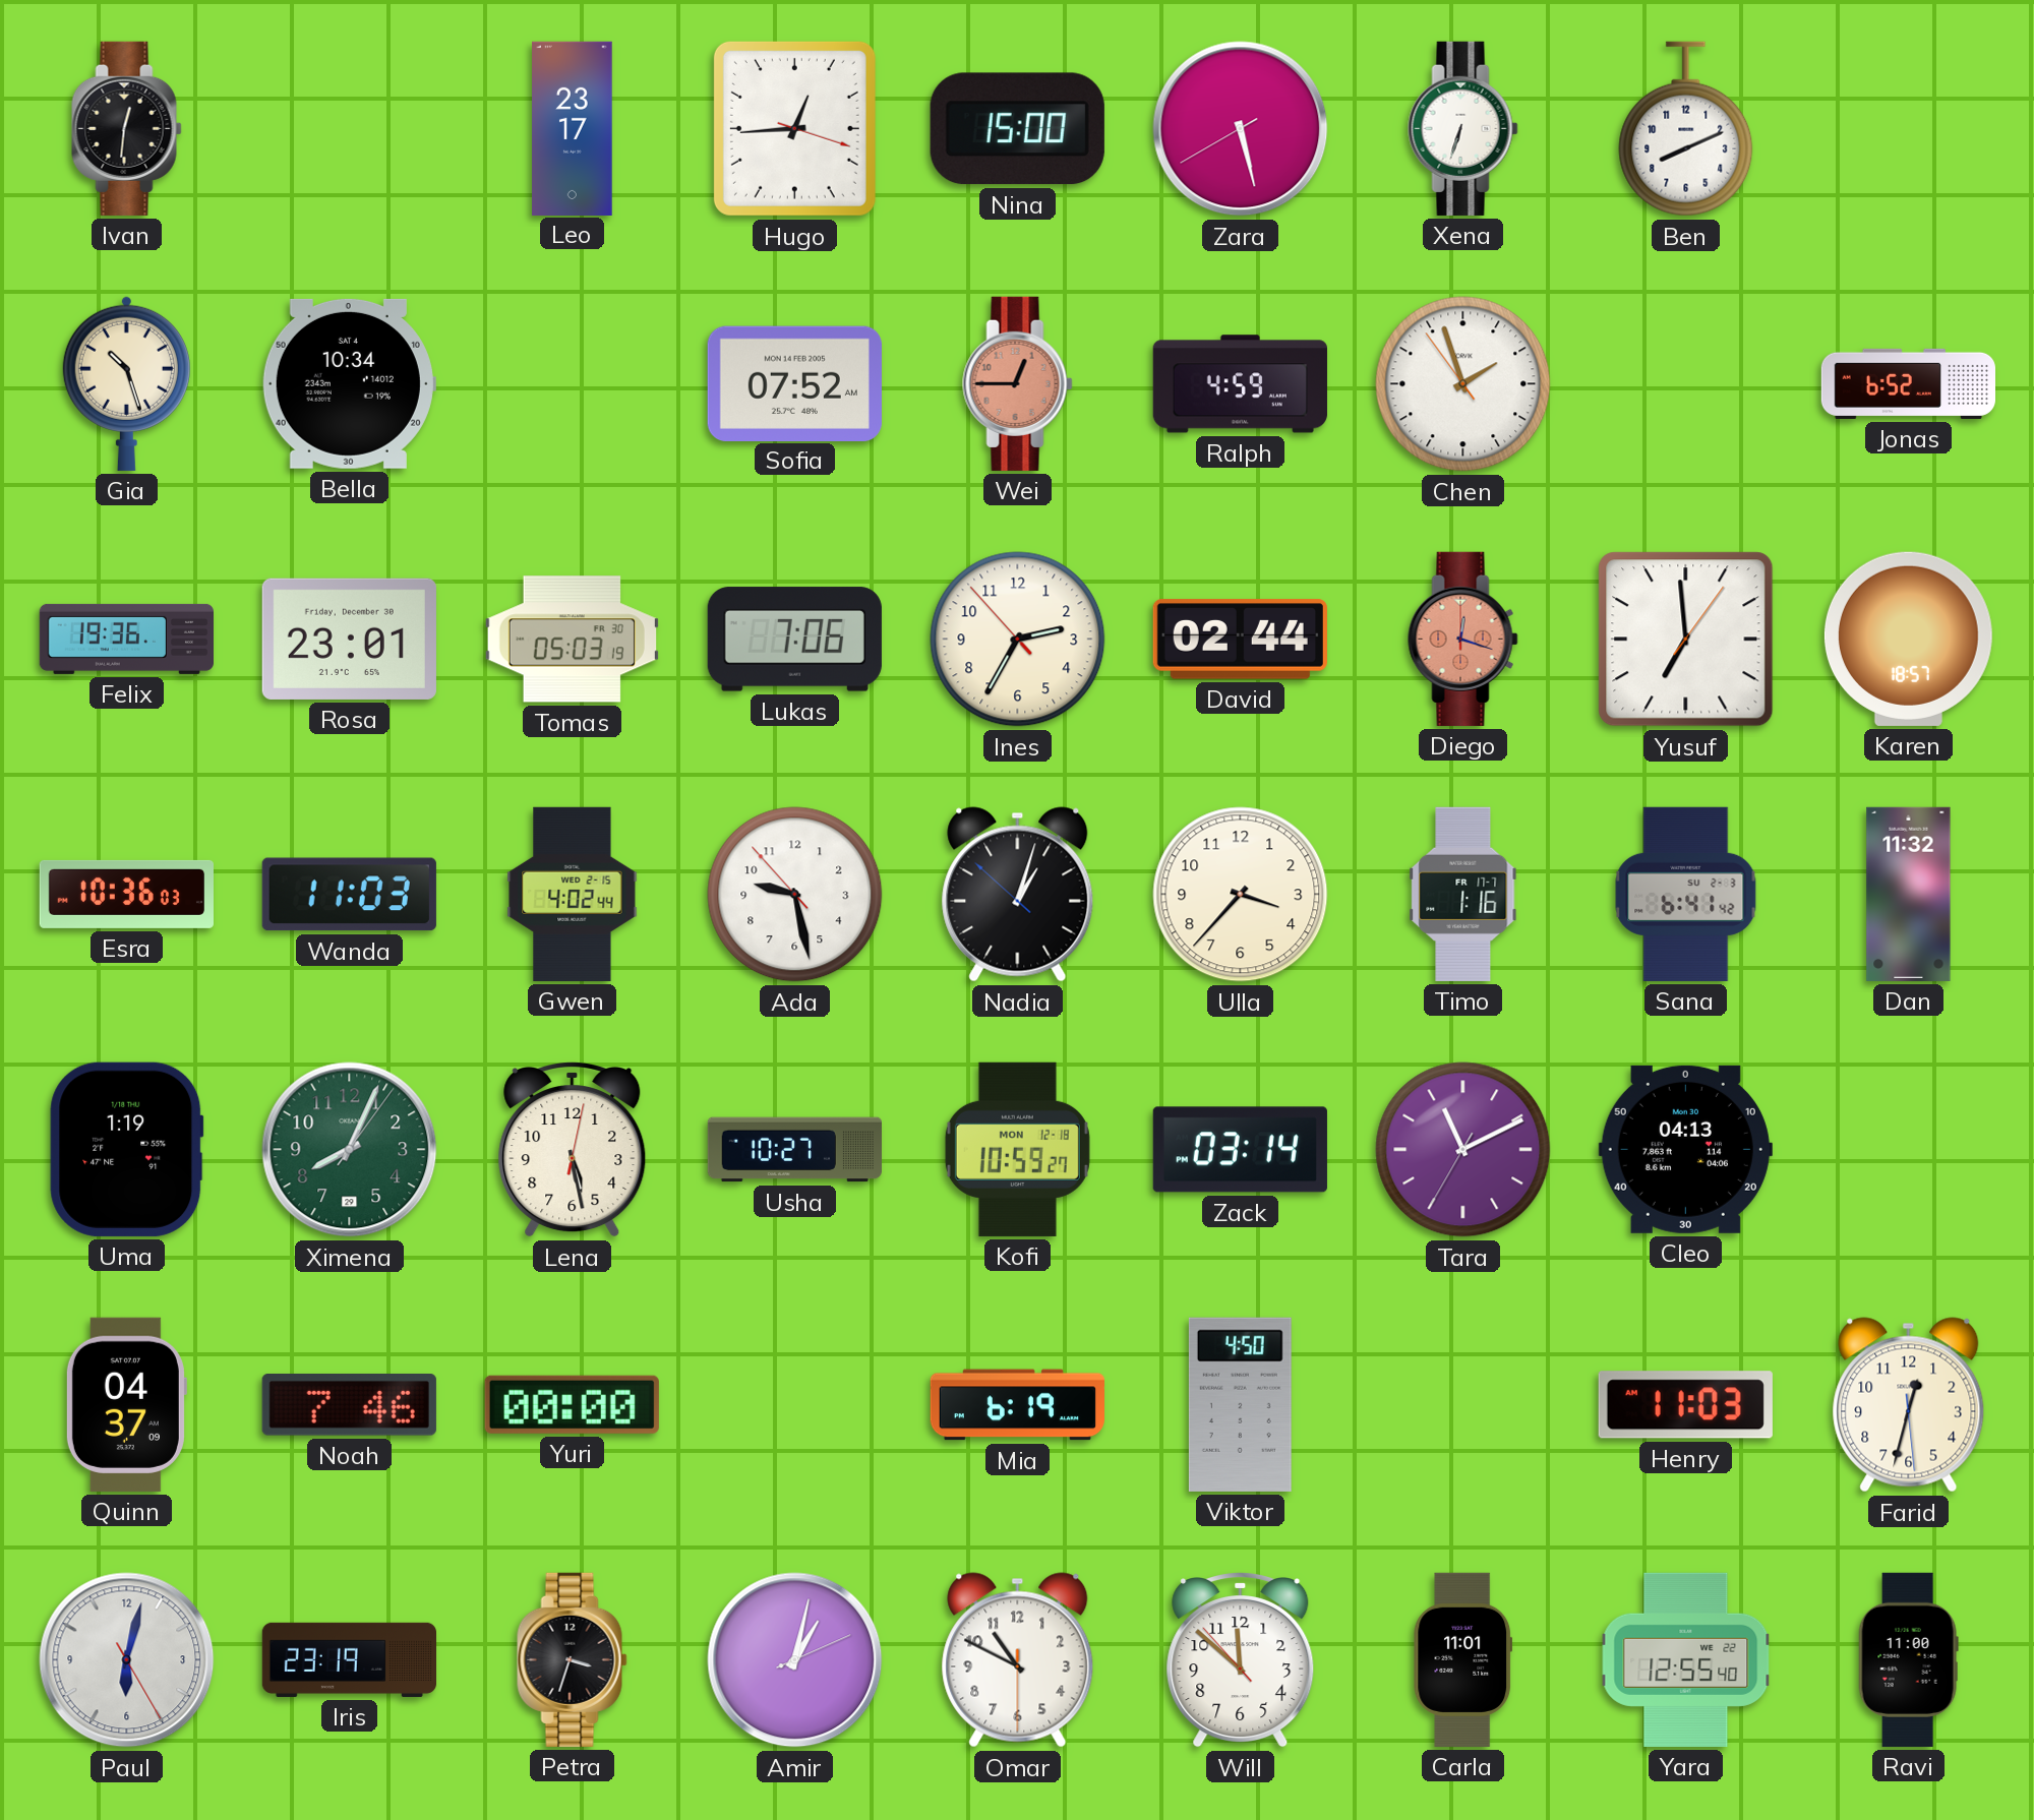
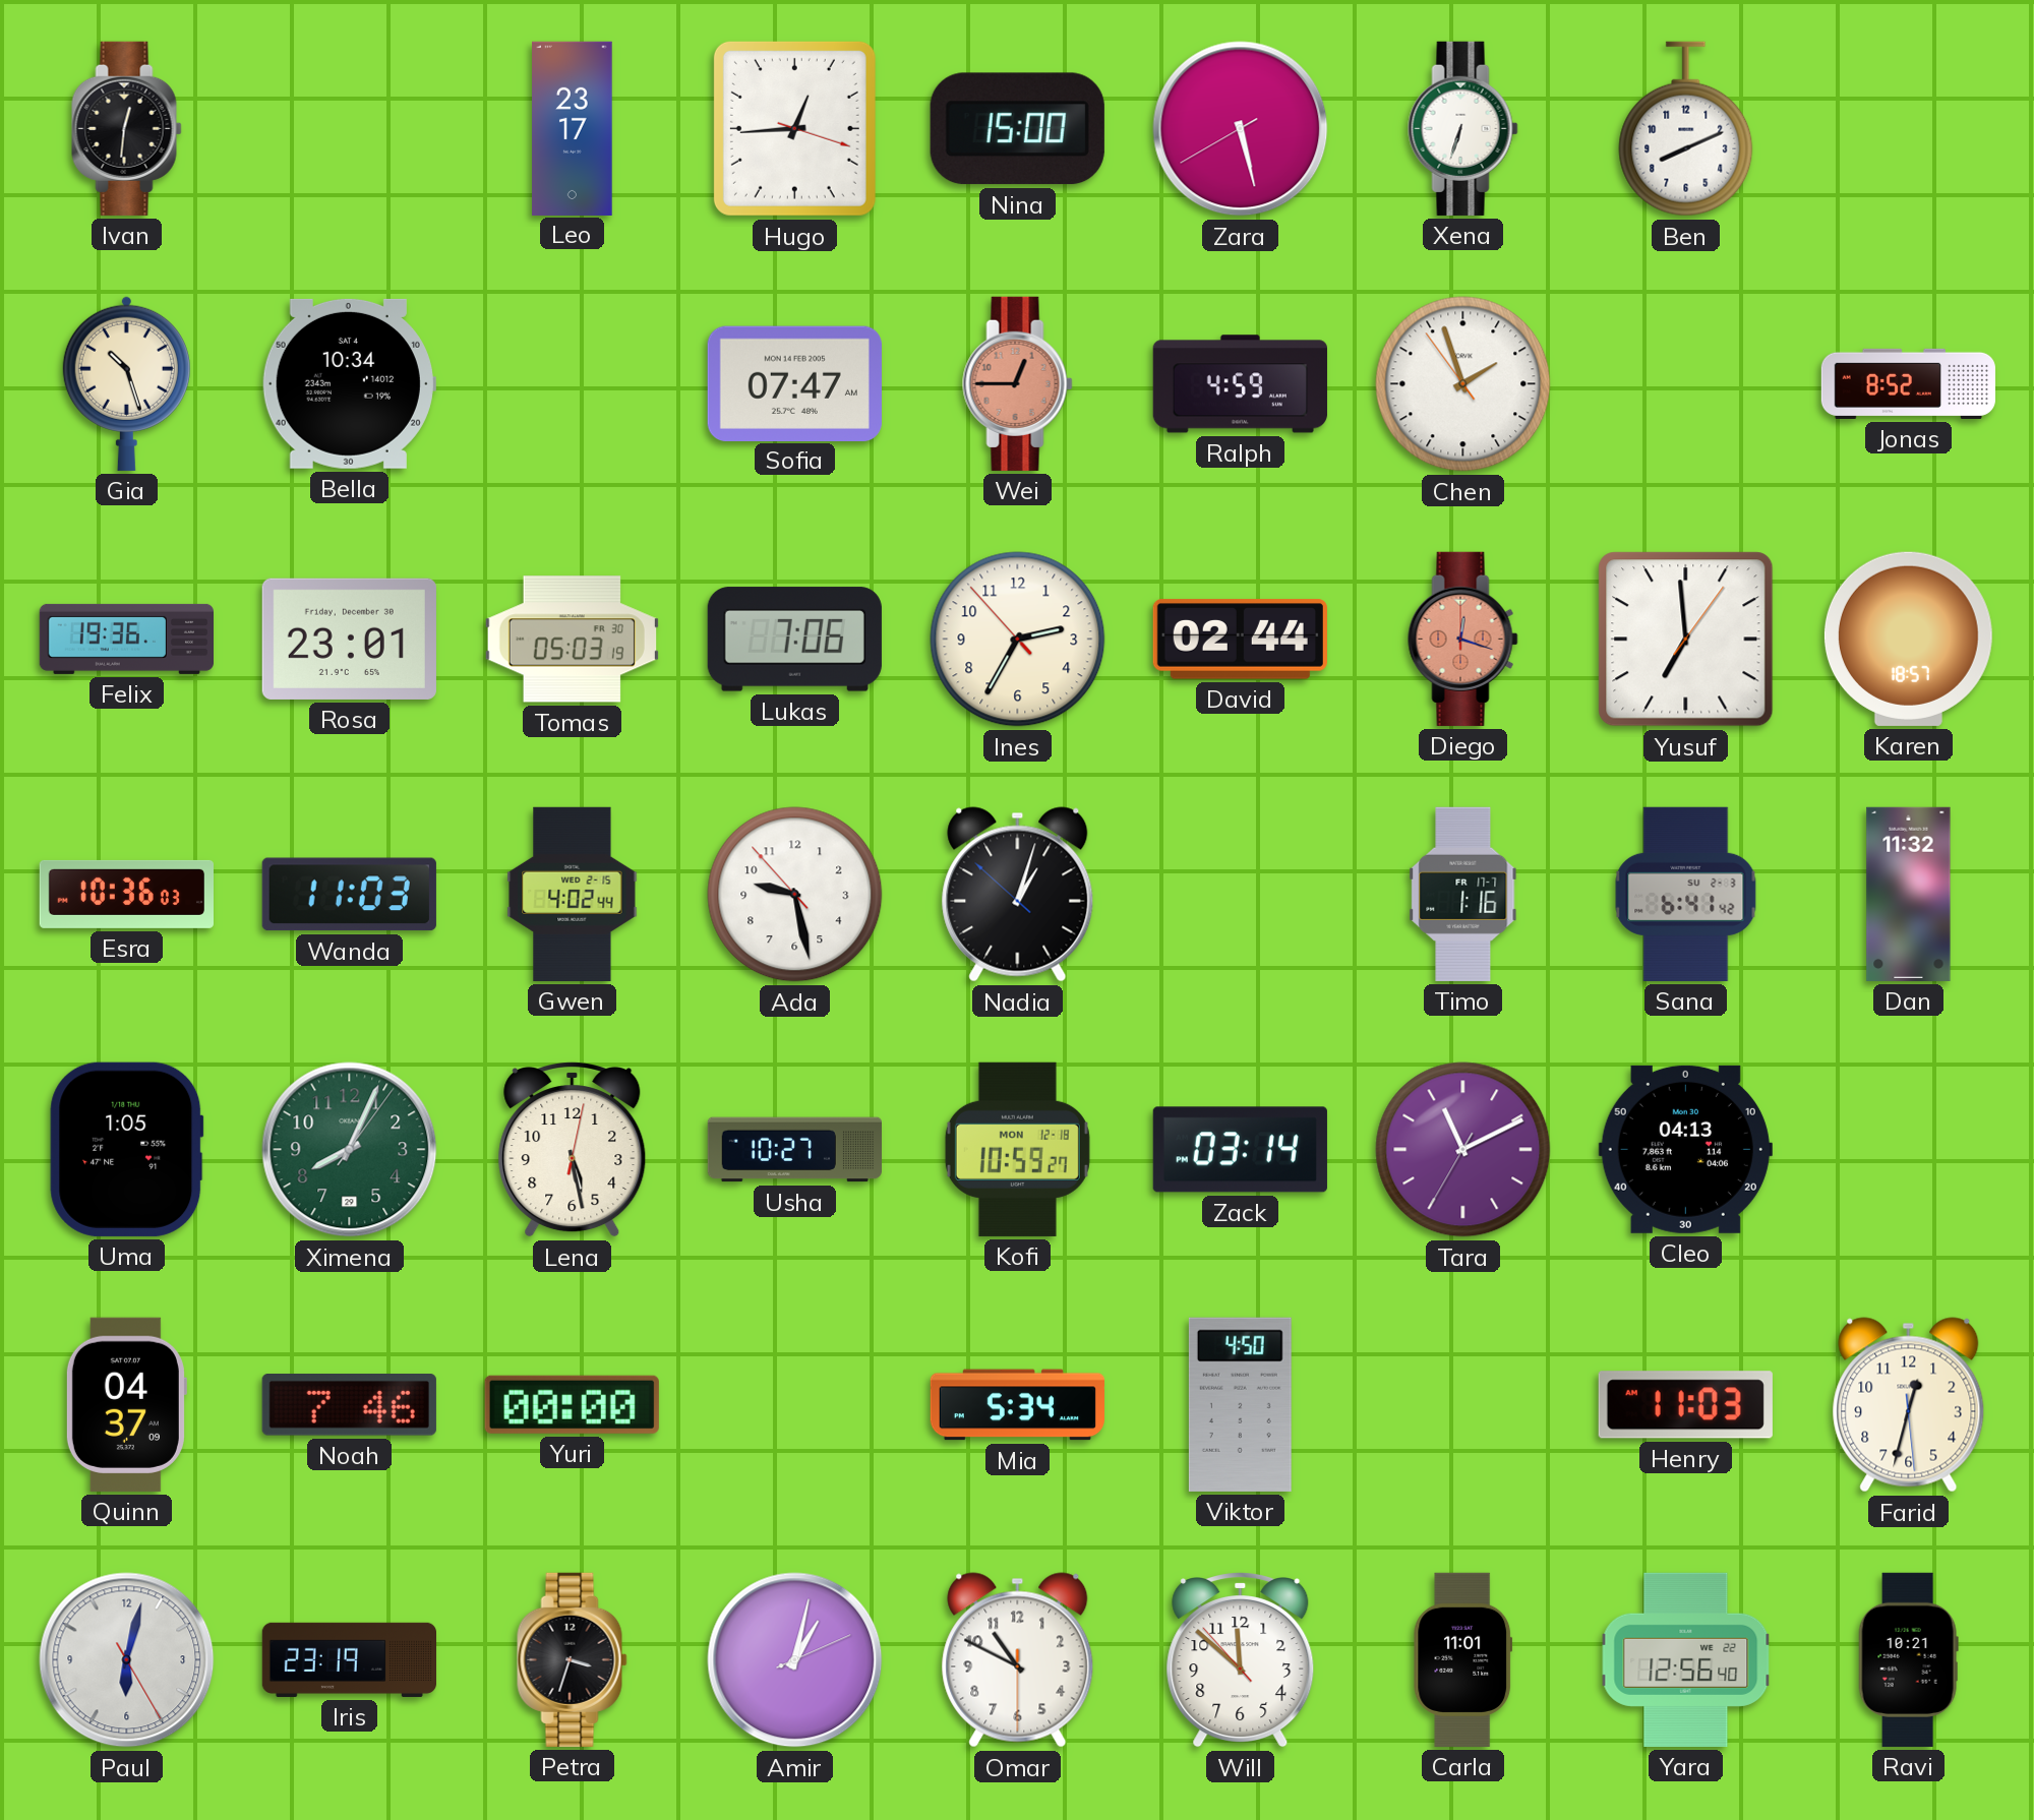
Sofia: 07:52 -> 07:47 (794, 383)
Jonas: 6:52 -> 8:52 (1908, 383)
Ulla: 3:37 -> none (1241, 895)
Uma: 1:19 -> 1:05 (127, 1149)
Mia: 6:19 -> 5:34 (1017, 1405)
Yara: 12:55 -> 12:56 (1686, 1659)
Ravi: 11:00 -> 10:21 (1908, 1659)
